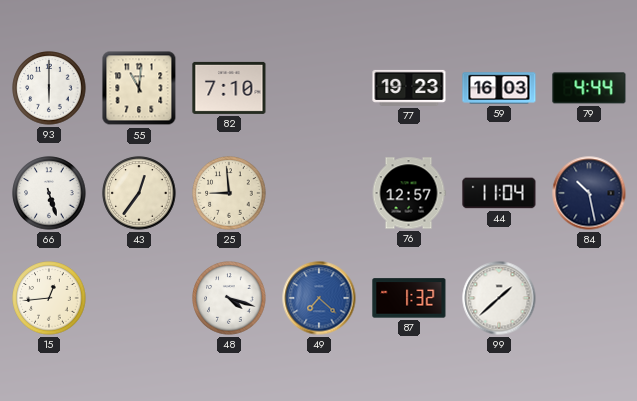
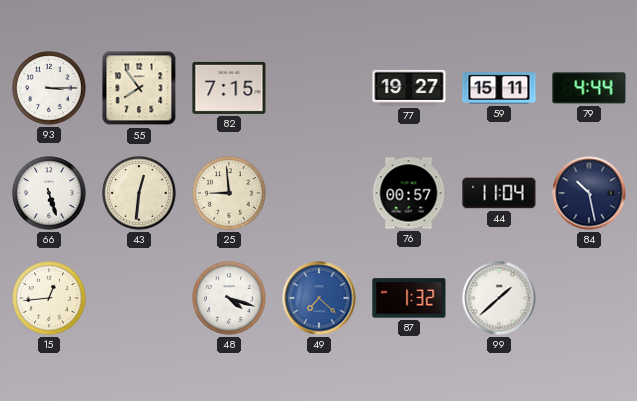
93: 6:00 -> 3:15 (49, 88)
55: 11:01 -> 7:54 (139, 88)
82: 7:10 -> 7:15 (229, 88)
77: 19:23 -> 19:27 (409, 88)
59: 16:03 -> 15:11 (499, 88)
43: 12:36 -> 12:31 (139, 193)
76: 12:57 -> 00:57 (409, 193)
